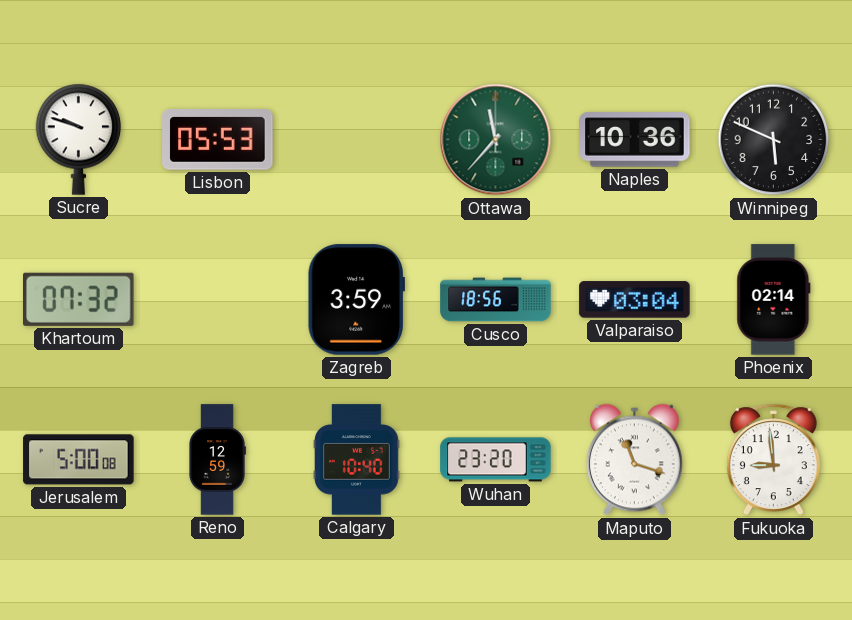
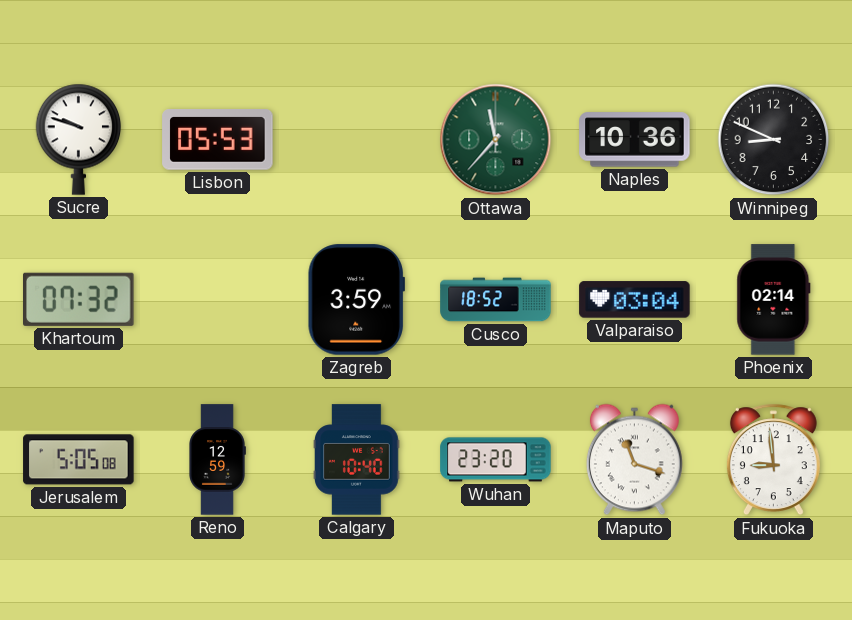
Winnipeg: 5:49 -> 8:49 (774, 140)
Cusco: 18:56 -> 18:52 (496, 300)
Jerusalem: 5:00 -> 5:05 (79, 460)
